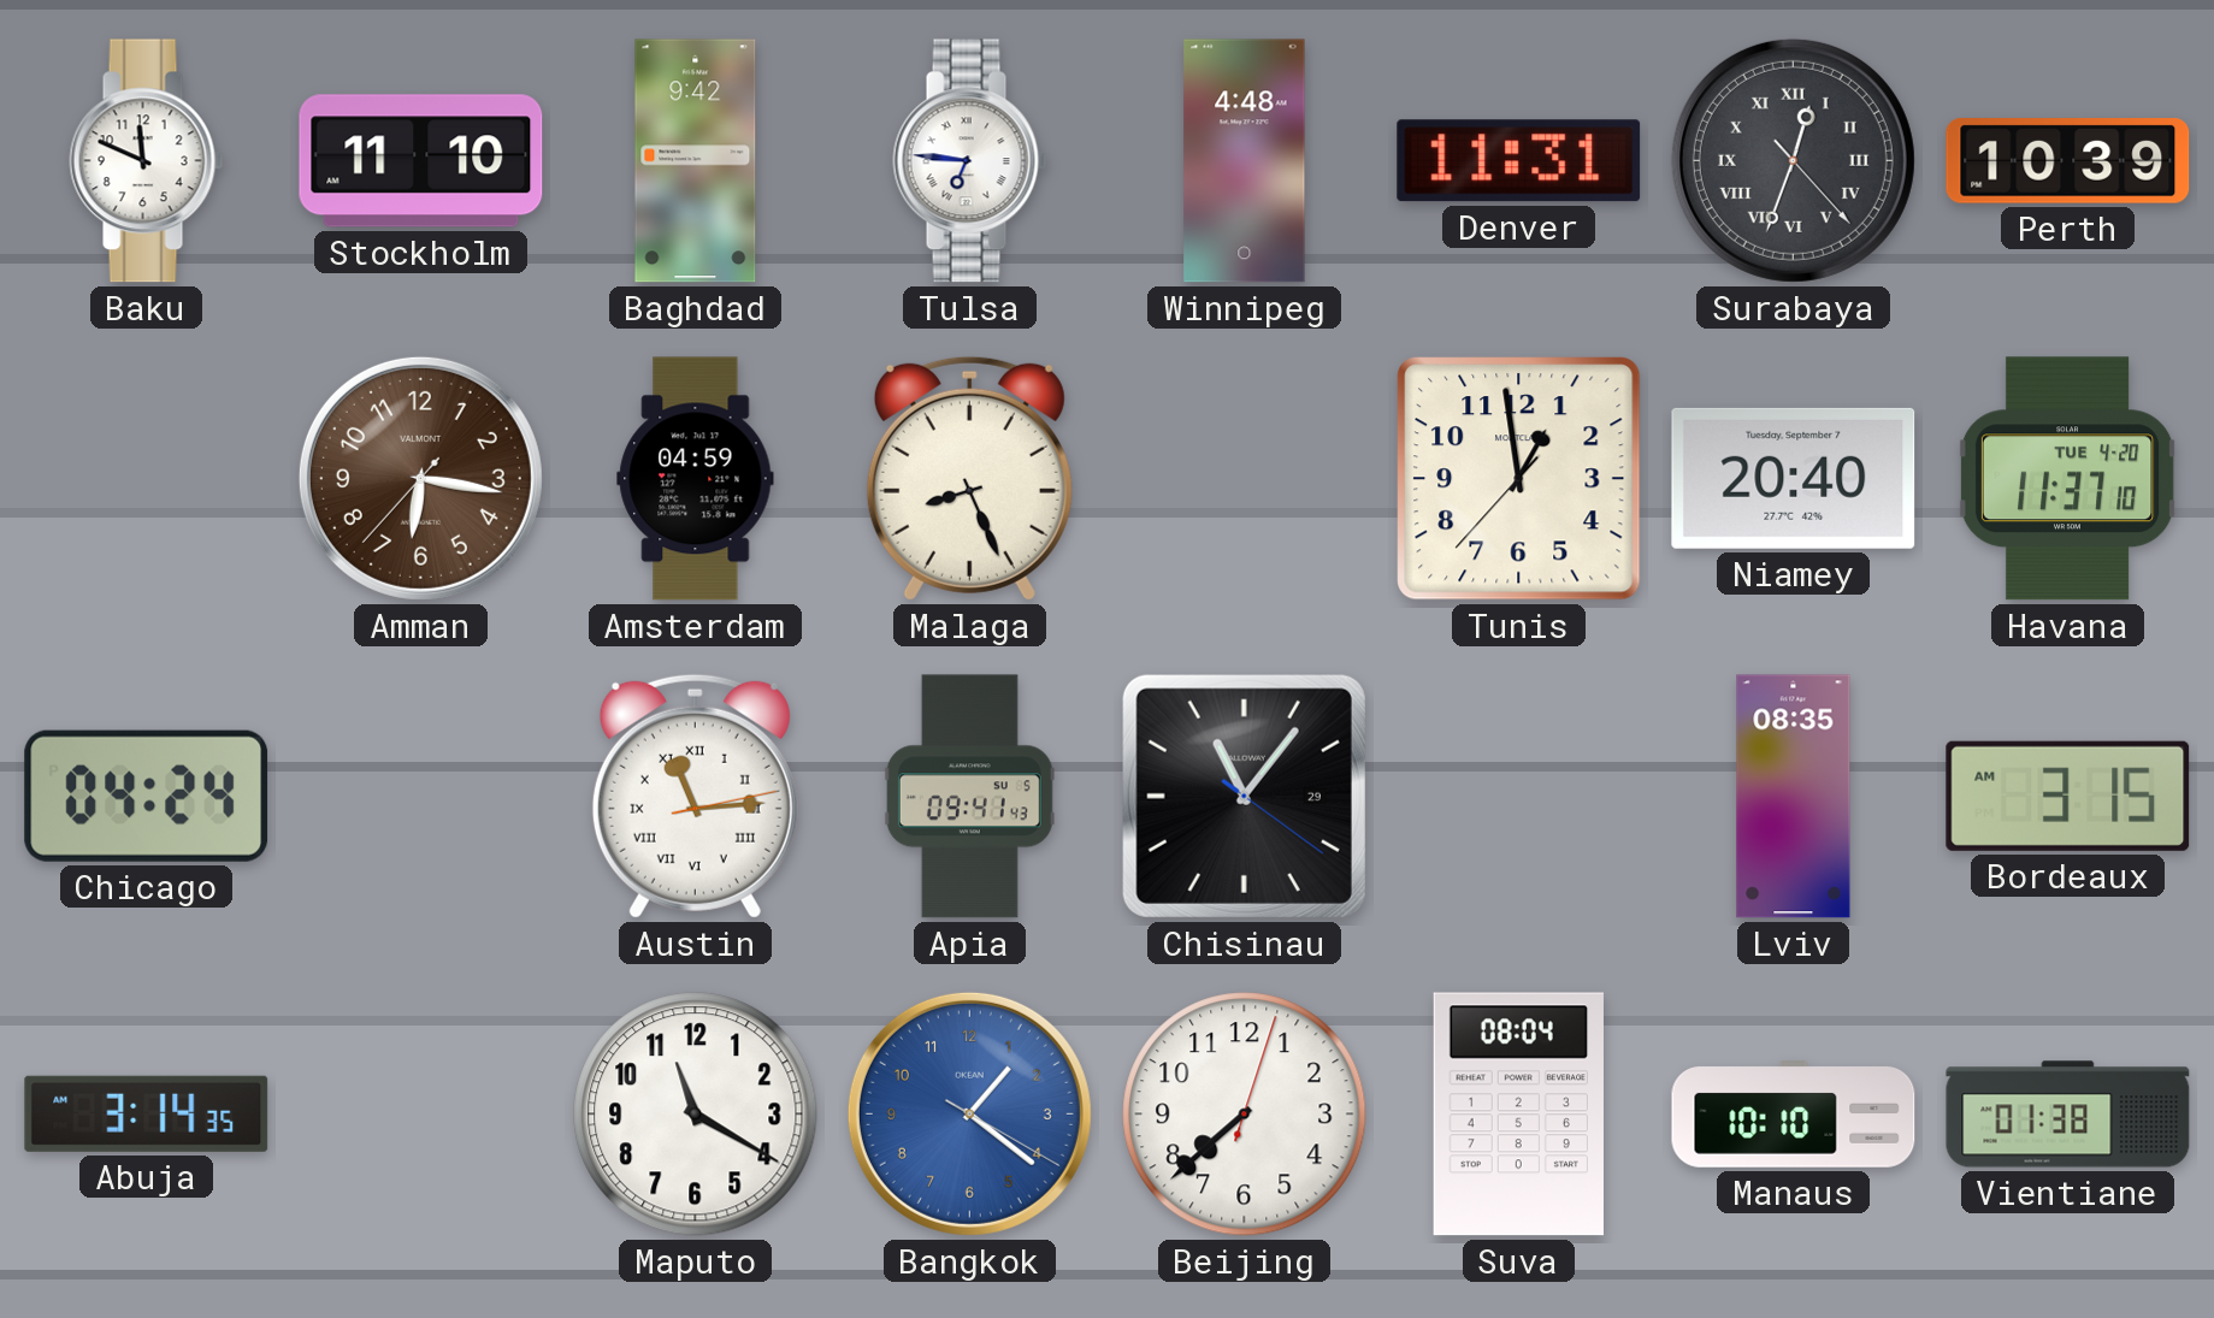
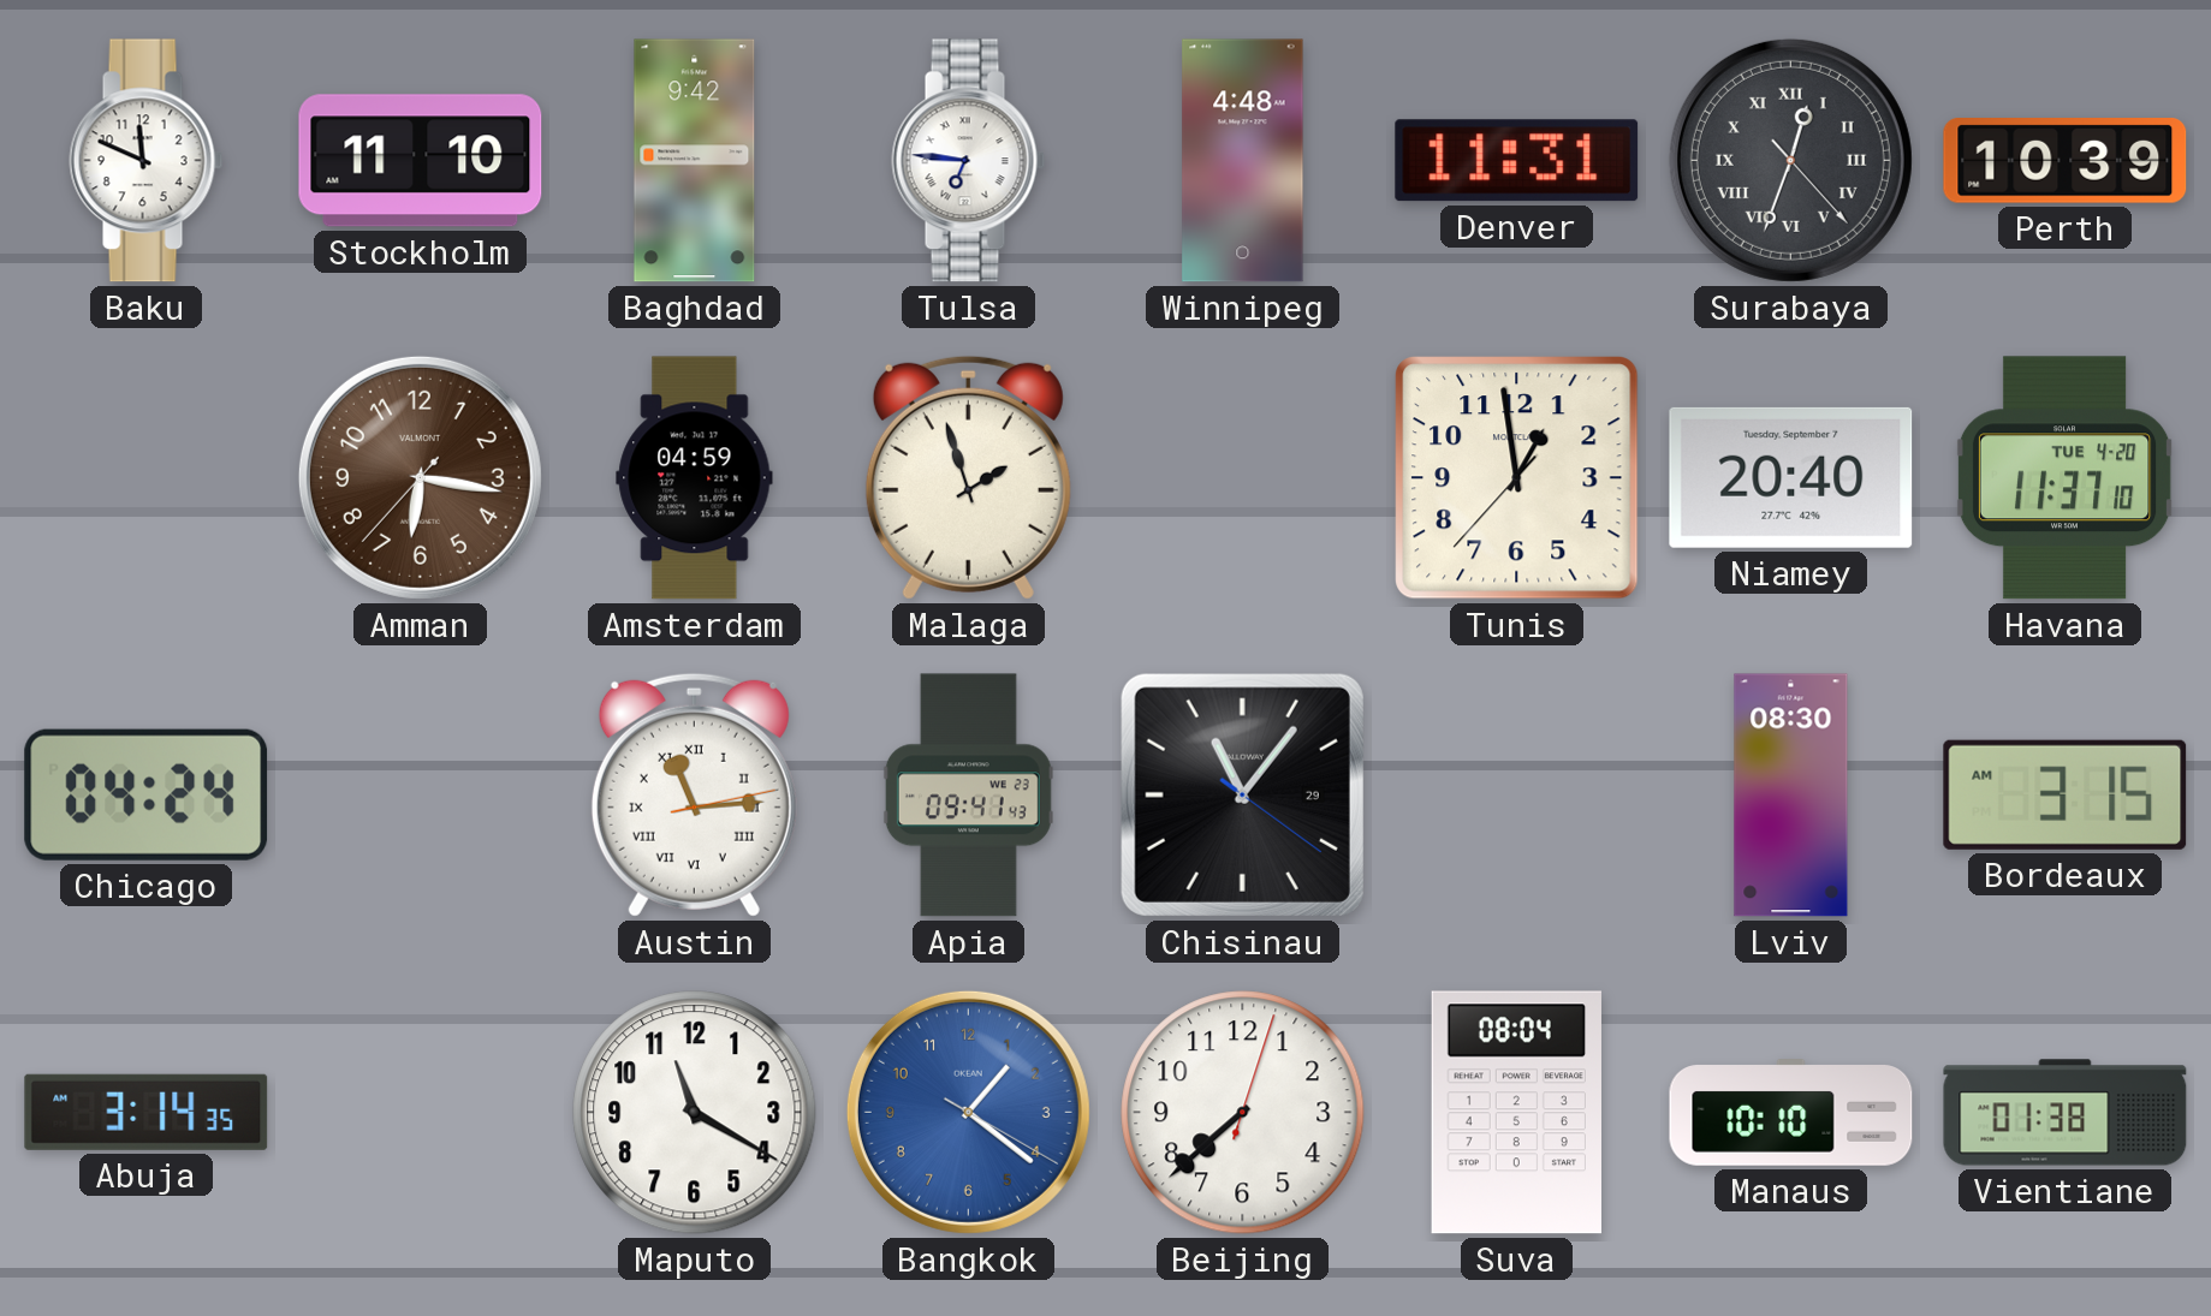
Malaga: 8:26 -> 1:57 (968, 477)
Apia date: SU 5 -> WE 23 (968, 796)
Lviv: 08:35 -> 08:30 (1791, 796)
